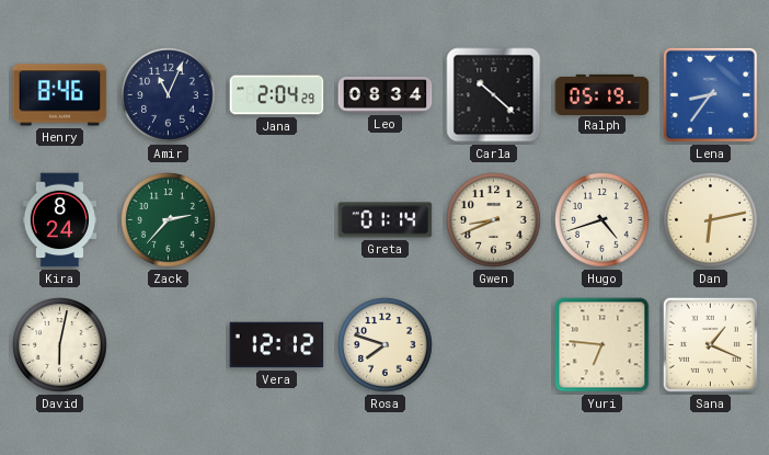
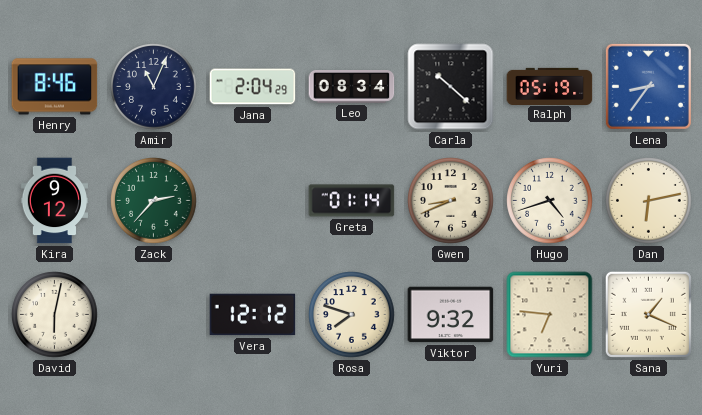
Kira: 8:24 -> 9:12 (54, 201)
Viktor: none -> 9:32 (451, 315)
